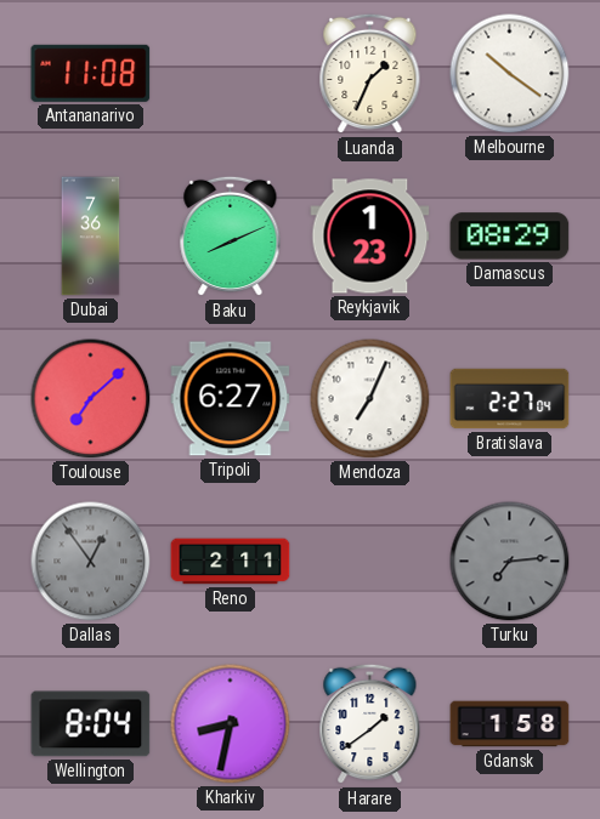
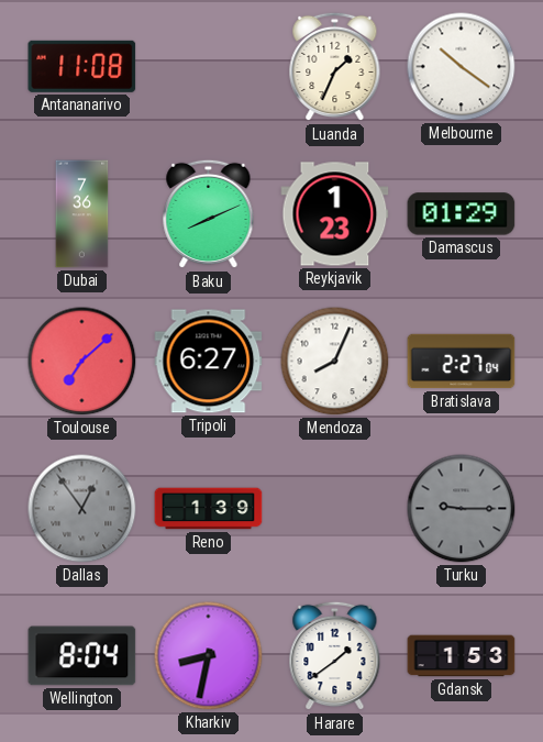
Damascus: 08:29 -> 01:29 (462, 214)
Mendoza: 7:04 -> 8:04 (335, 362)
Reno: 2:11 -> 1:39 (209, 509)
Turku: 7:14 -> 9:15 (462, 509)
Gdansk: 1:58 -> 1:53 (462, 656)
